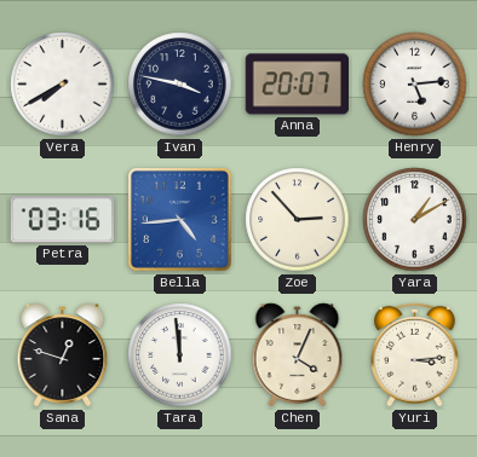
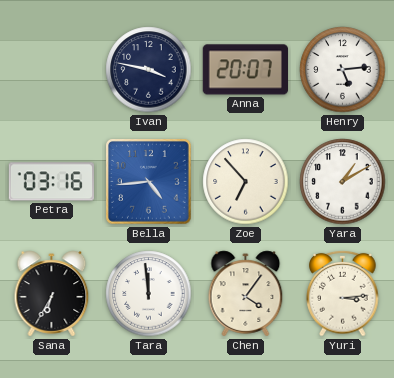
Vera: 7:40 -> none (63, 85)
Zoe: 2:53 -> 6:53 (246, 182)
Sana: 12:48 -> 6:35 (52, 294)
Chen: 4:04 -> 4:06 (246, 294)
